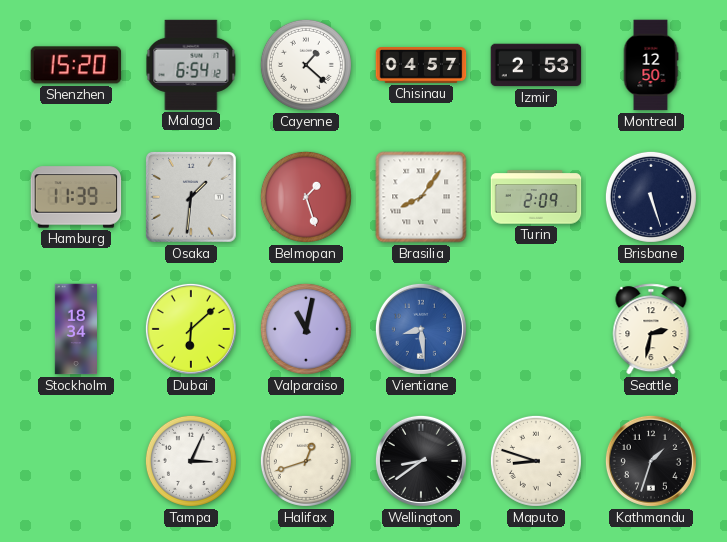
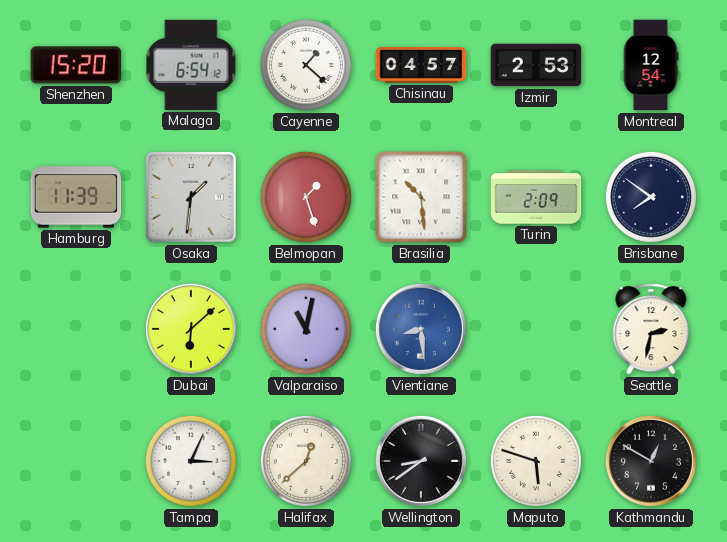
Montreal: 12:50 -> 12:54 (651, 65)
Brasilia: 8:06 -> 10:29 (421, 197)
Brisbane: 5:27 -> 7:51 (651, 197)
Stockholm: 18:34 -> none (75, 329)
Halifax: 12:42 -> 12:38 (306, 461)
Maputo: 8:48 -> 5:48 (536, 461)
Kathmandu: 1:33 -> 12:50 (651, 461)
